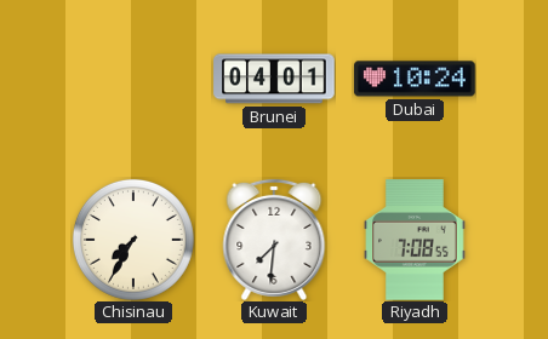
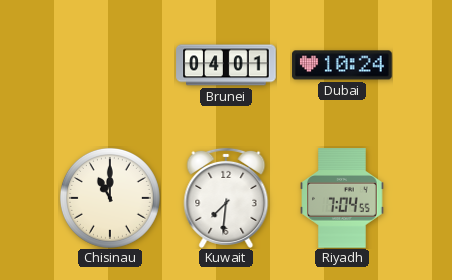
Chisinau: 7:35 -> 11:00 (110, 198)
Riyadh: 7:08 -> 7:04 (342, 198)
